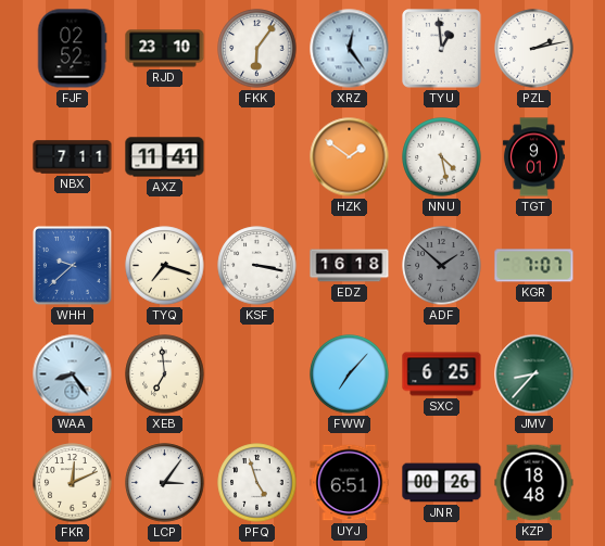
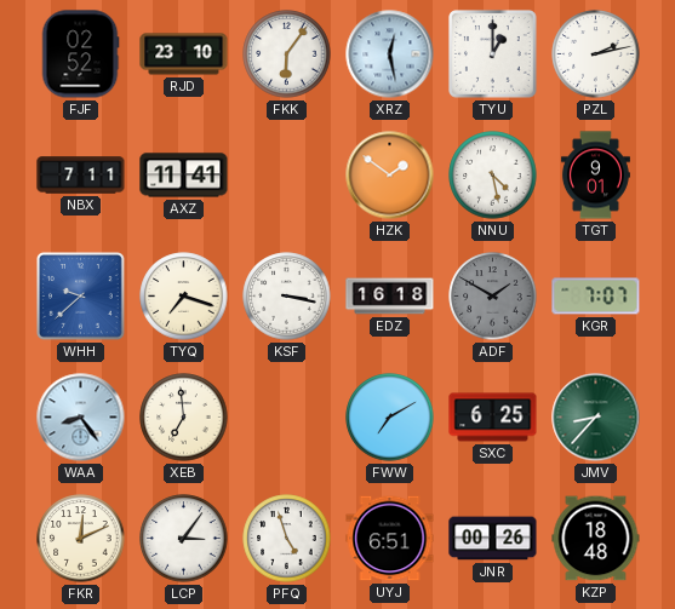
XRZ: 12:24 -> 12:28 (390, 54)
TYU: 12:59 -> 1:00 (493, 54)
ADF: 1:52 -> 1:50 (493, 297)
FWW: 7:07 -> 7:10 (390, 418)
